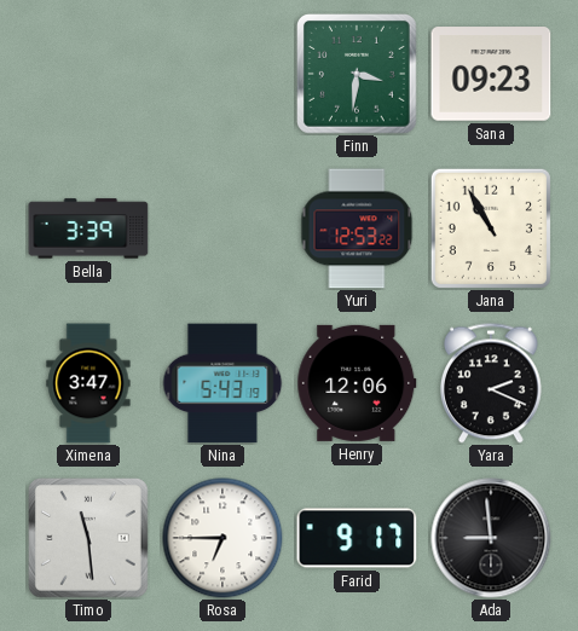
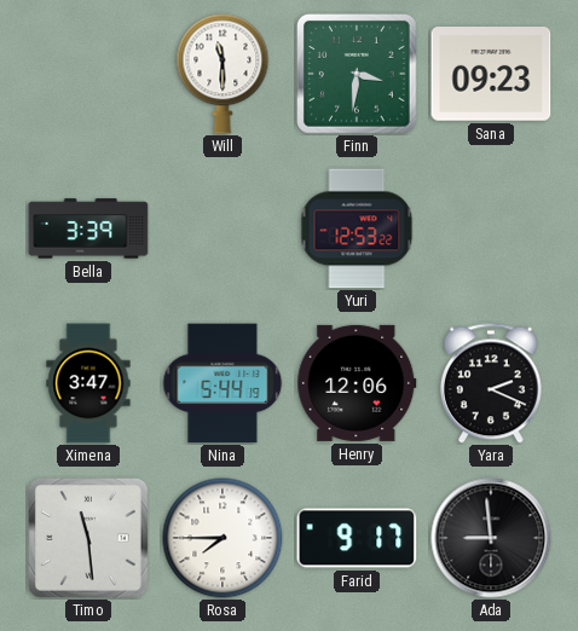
Will: none -> 11:30 (222, 74)
Jana: 10:55 -> none (491, 228)
Nina: 5:43 -> 5:44 (222, 383)
Rosa: 6:45 -> 7:45 (222, 538)
